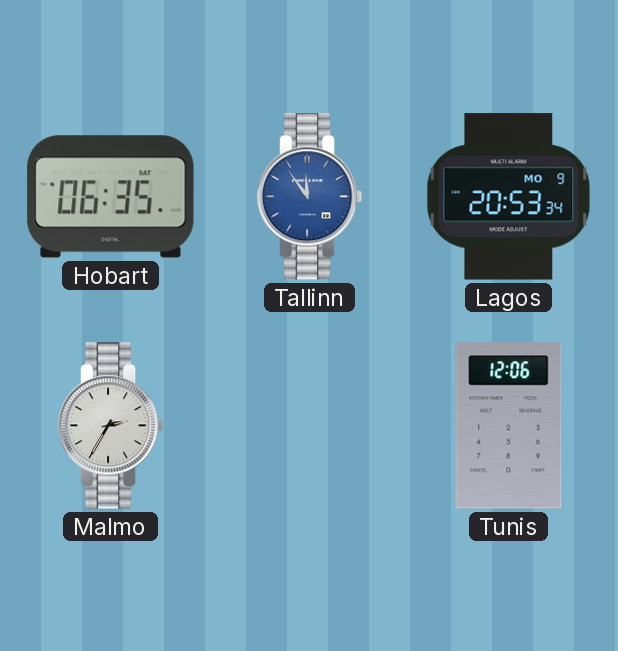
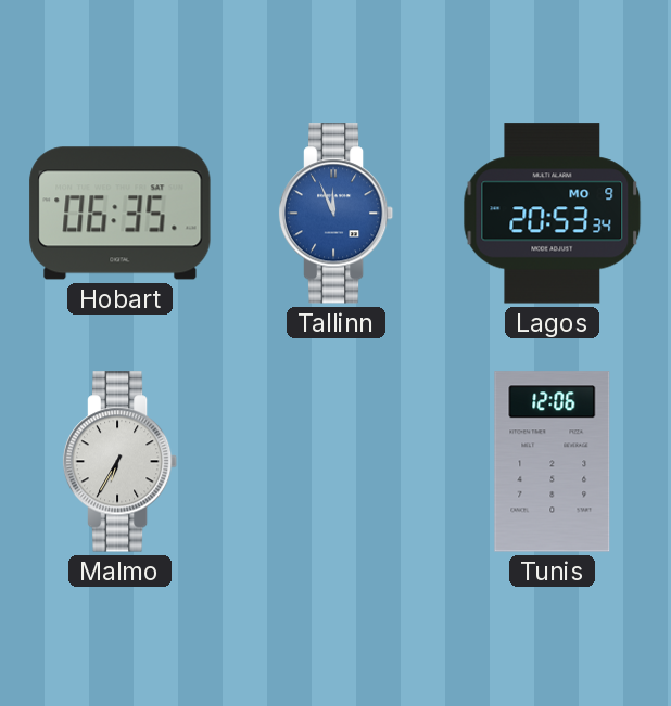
Tallinn: 11:54 -> 11:56 (337, 214)
Malmo: 2:35 -> 6:35 (121, 462)
